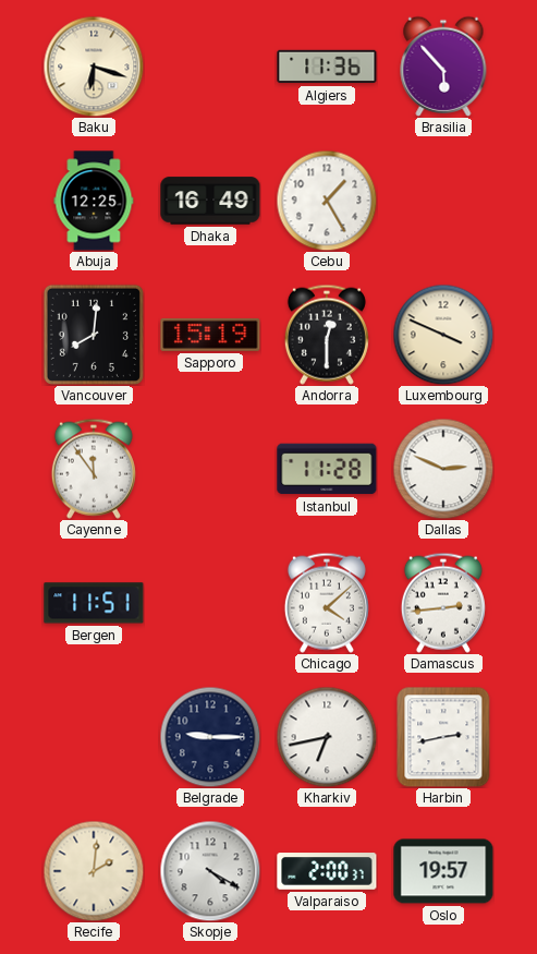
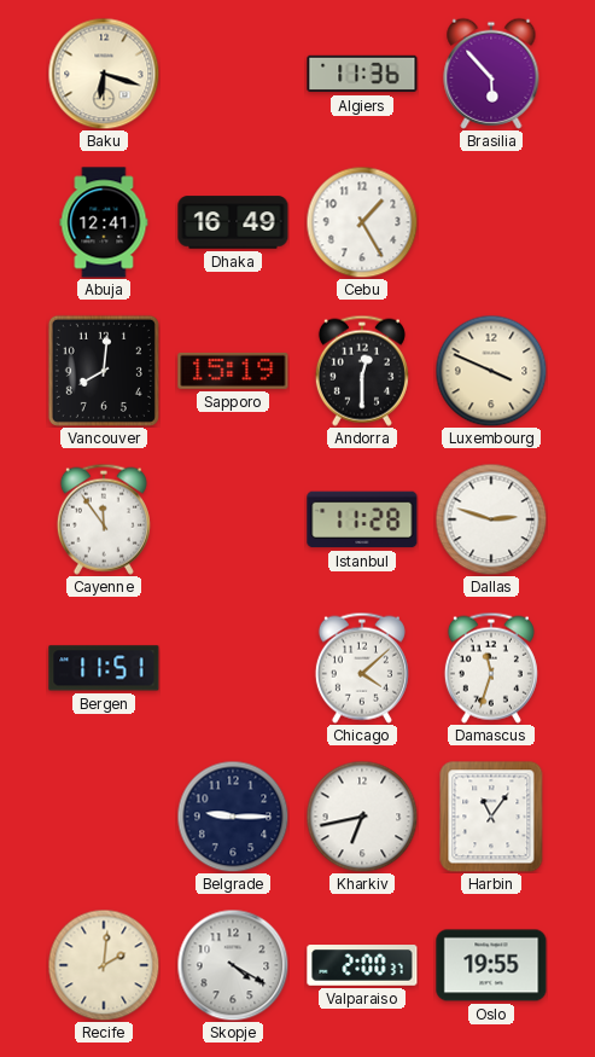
Abuja: 12:25 -> 12:41 (104, 222)
Dallas: 2:49 -> 2:48 (491, 519)
Damascus: 2:44 -> 11:33 (491, 668)
Harbin: 2:43 -> 11:06 (491, 817)
Oslo: 19:57 -> 19:55 (491, 965)
